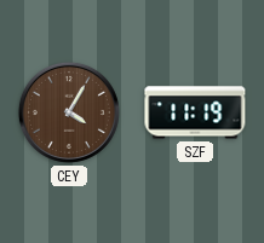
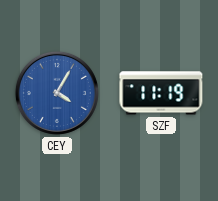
CEY dial: brown -> blue (57, 93)
